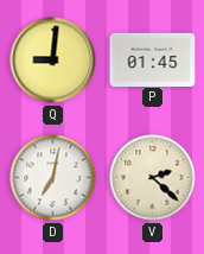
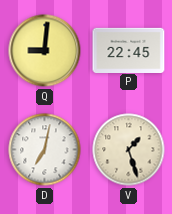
P: 01:45 -> 22:45 (129, 50)
V: 2:22 -> 1:27 (129, 150)
